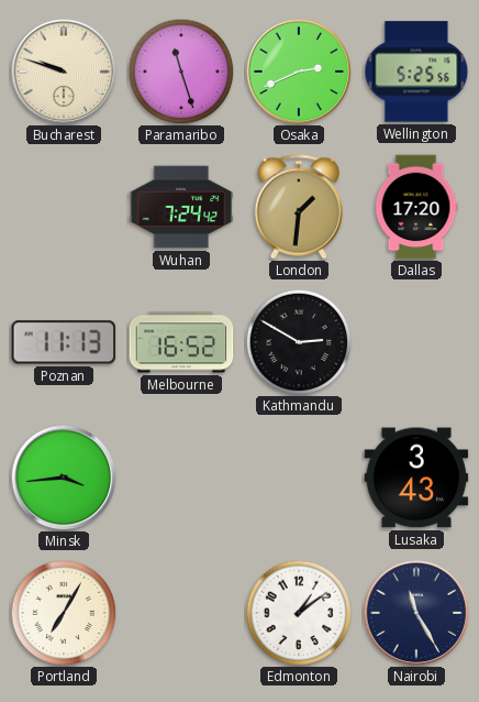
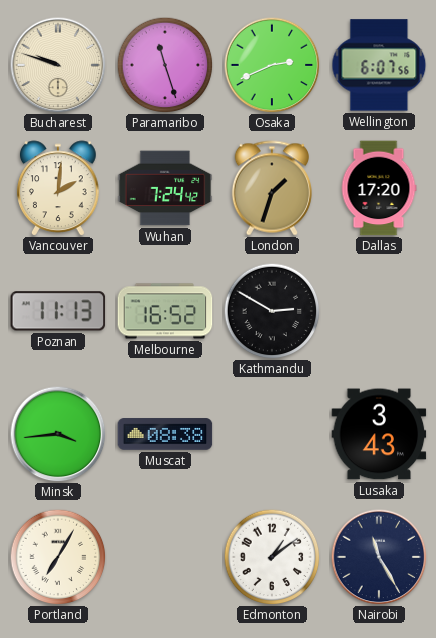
Wellington: 5:25 -> 6:07 (379, 65)
Vancouver: none -> 2:01 (59, 188)
London: 1:31 -> 1:33 (272, 188)
Muscat: none -> 08:38 (165, 434)
